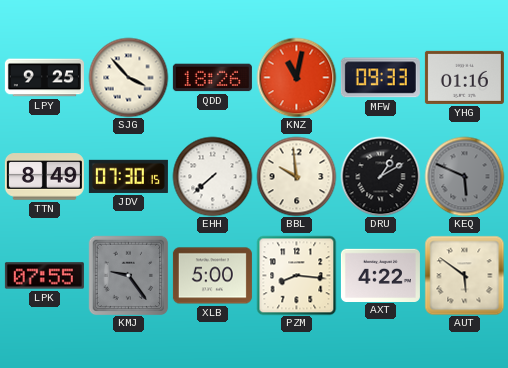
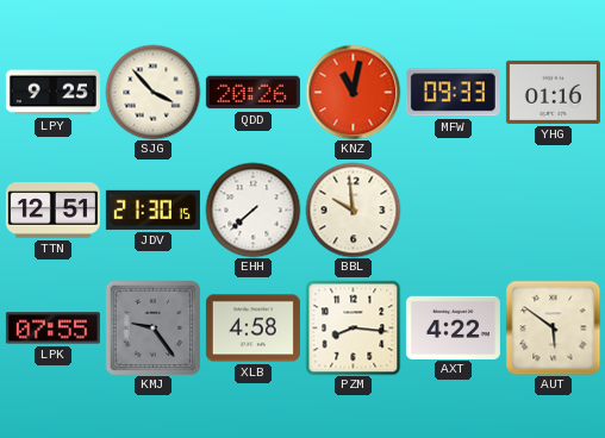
QDD: 18:26 -> 20:26 (252, 93)
TTN: 8:49 -> 12:51 (52, 211)
JDV: 07:30 -> 21:30 (152, 209)
DRU: 1:10 -> none (380, 176)
KEQ: 5:49 -> none (464, 176)
XLB: 5:00 -> 4:58 (252, 328)
